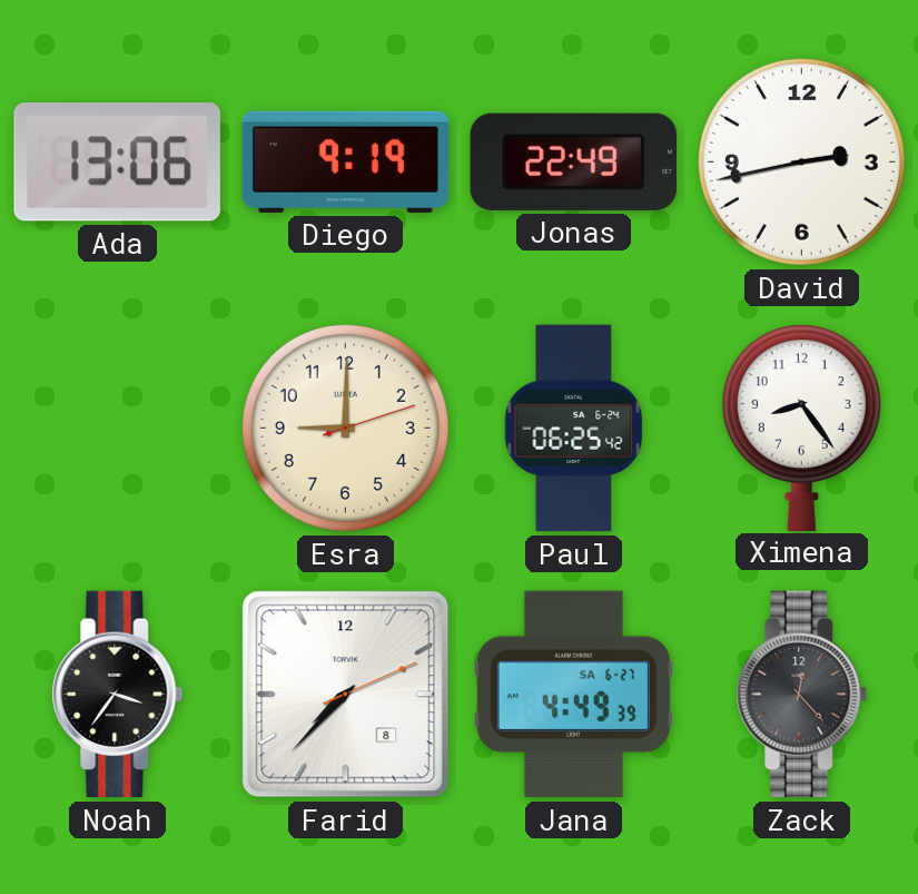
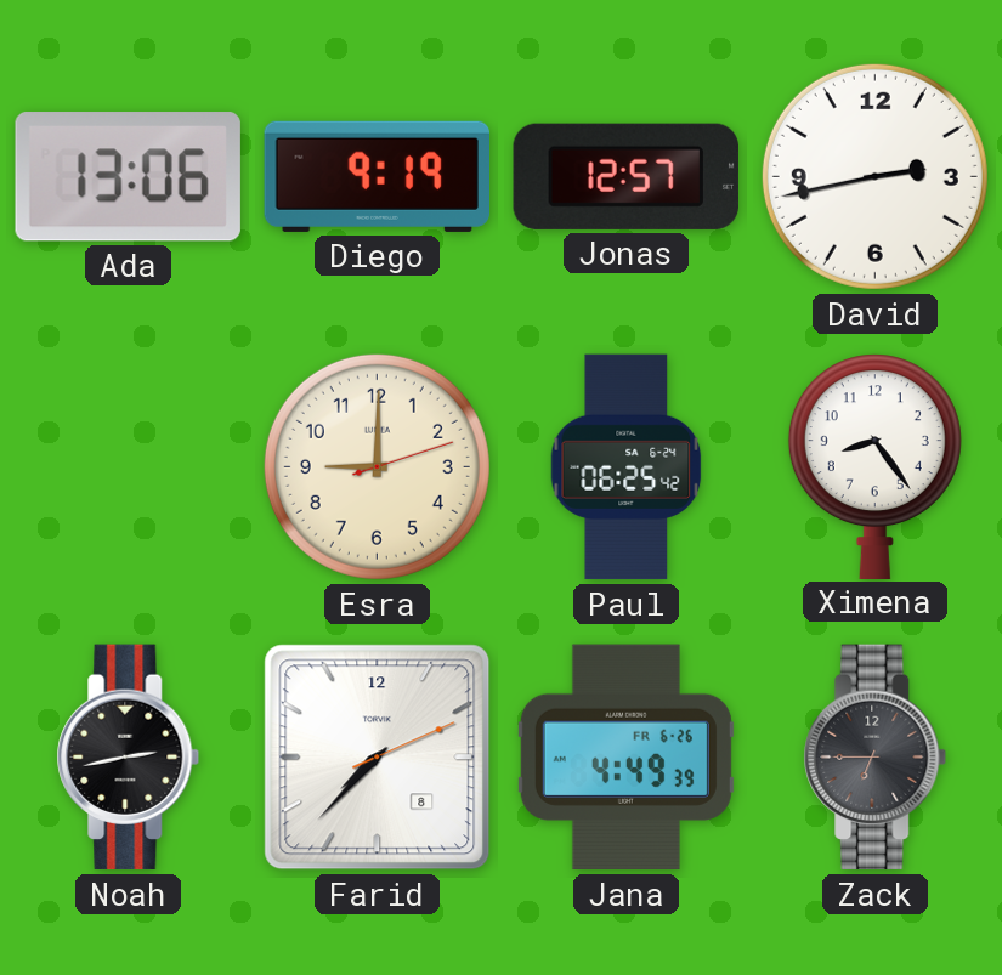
Jonas: 22:49 -> 12:57 (625, 176)
Noah: 3:36 -> 2:43 (129, 758)
Jana date: SA 6-27 -> FR 6-26 (625, 758)
Zack: 12:23 -> 6:45 (876, 758)
